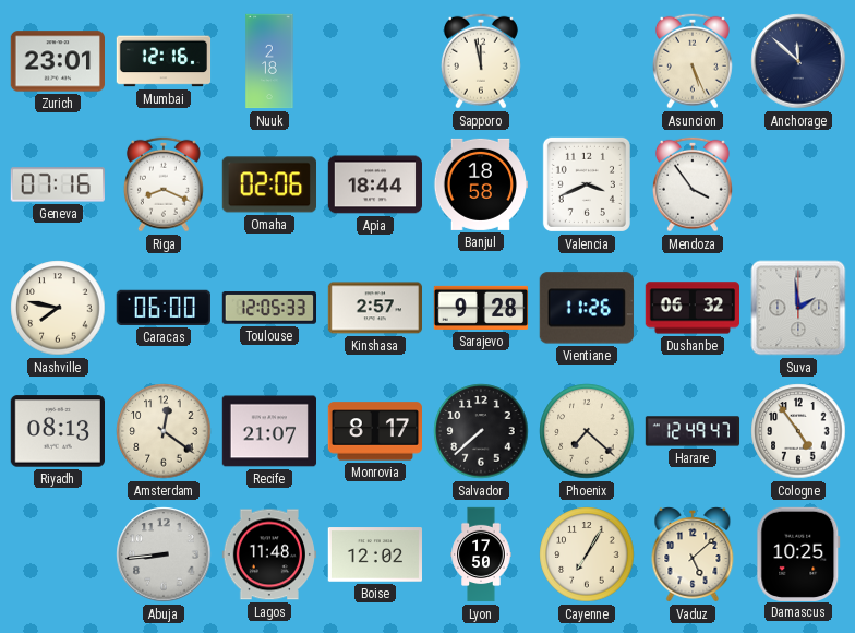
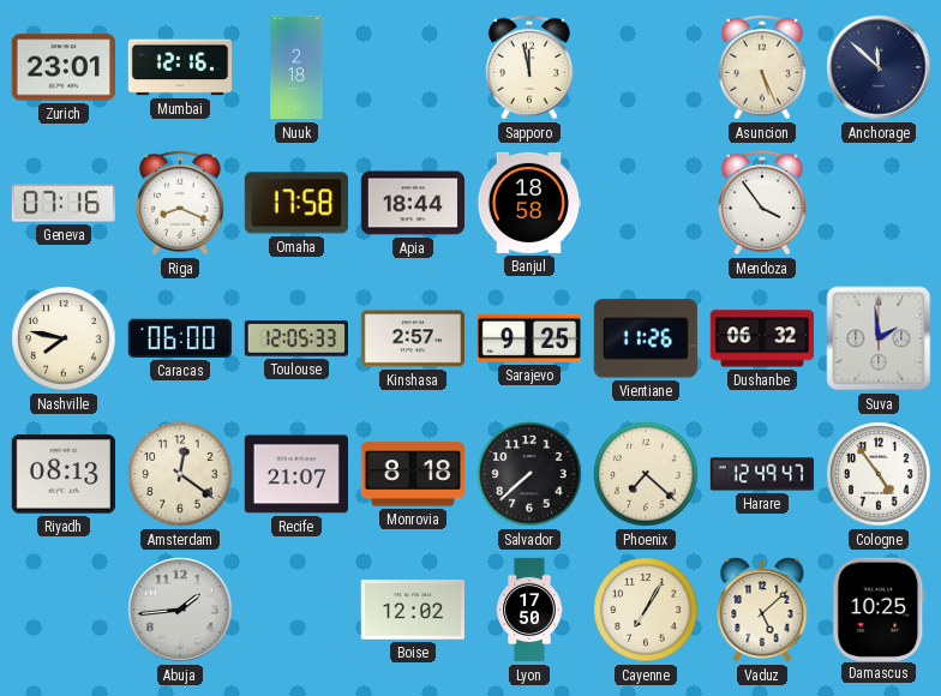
Omaha: 02:06 -> 17:58 (295, 203)
Valencia: 3:41 -> none (587, 184)
Sarajevo: 9:28 -> 9:25 (529, 338)
Monrovia: 8:17 -> 8:18 (413, 474)
Abuja: 8:44 -> 1:44 (180, 610)
Lagos: 11:48 -> none (268, 554)
